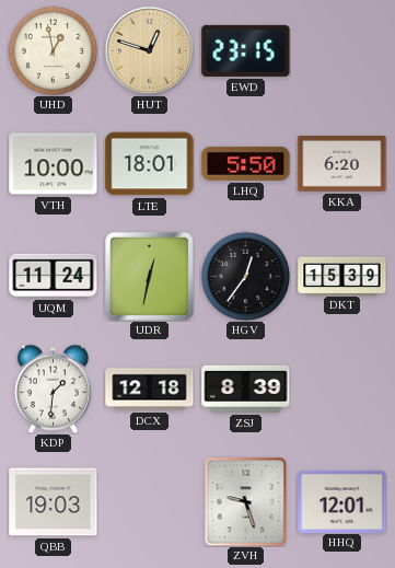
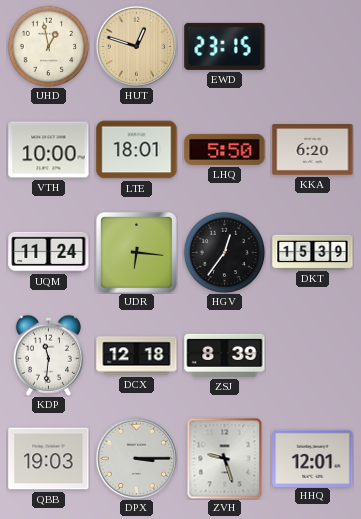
UDR: 12:32 -> 6:16 (136, 252)
KDP: 1:31 -> 11:31 (48, 355)
DPX: none -> 3:15 (136, 458)
